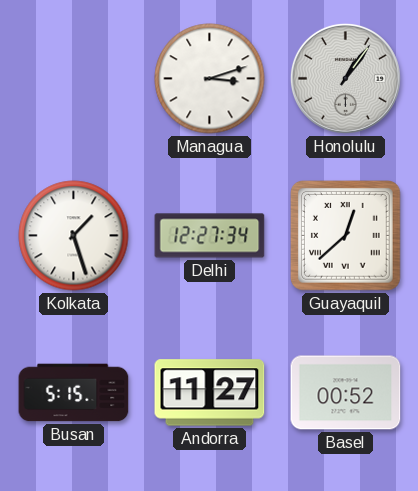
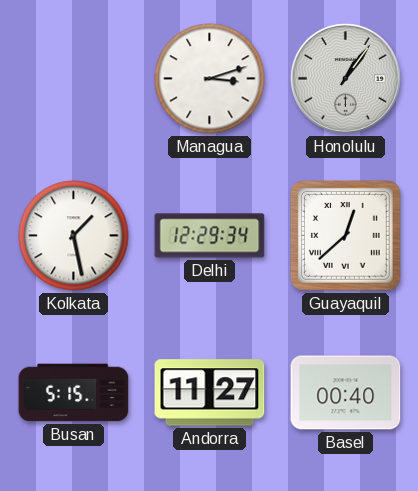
Kolkata: 1:27 -> 1:28 (74, 236)
Delhi: 12:27 -> 12:29 (210, 236)
Basel: 00:52 -> 00:40 (346, 393)
